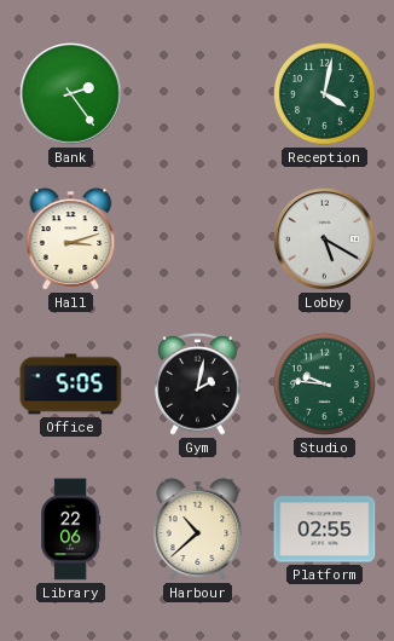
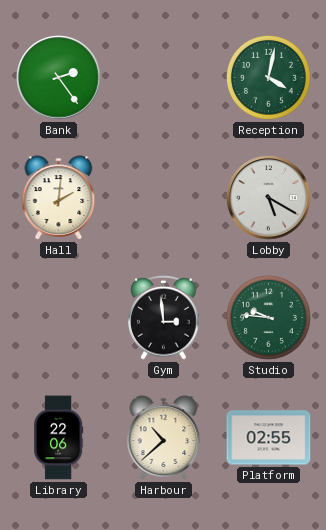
Hall: 3:12 -> 2:01 (59, 198)
Office: 5:05 -> none (71, 385)
Gym: 2:02 -> 2:59 (164, 318)
